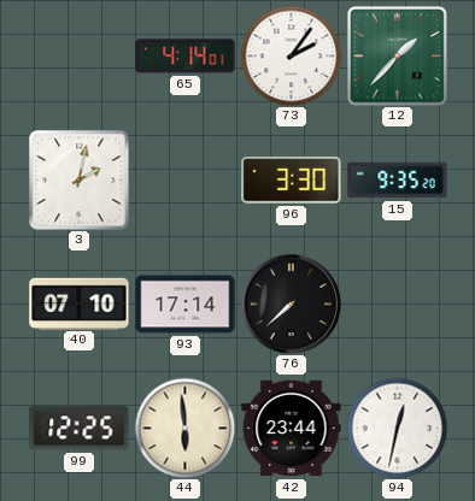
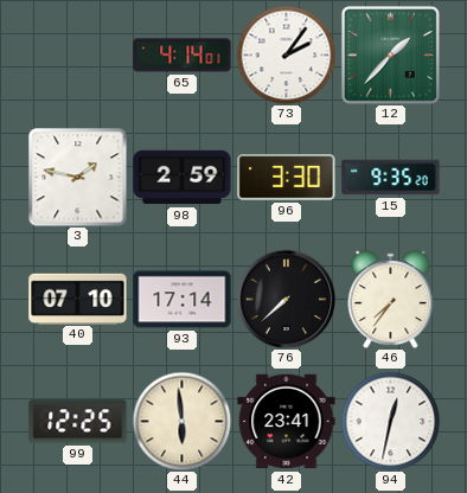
3: 2:02 -> 1:47 (77, 177)
98: none -> 2:59 (183, 178)
46: none -> 7:36 (391, 300)
42: 23:44 -> 23:41 (287, 422)
